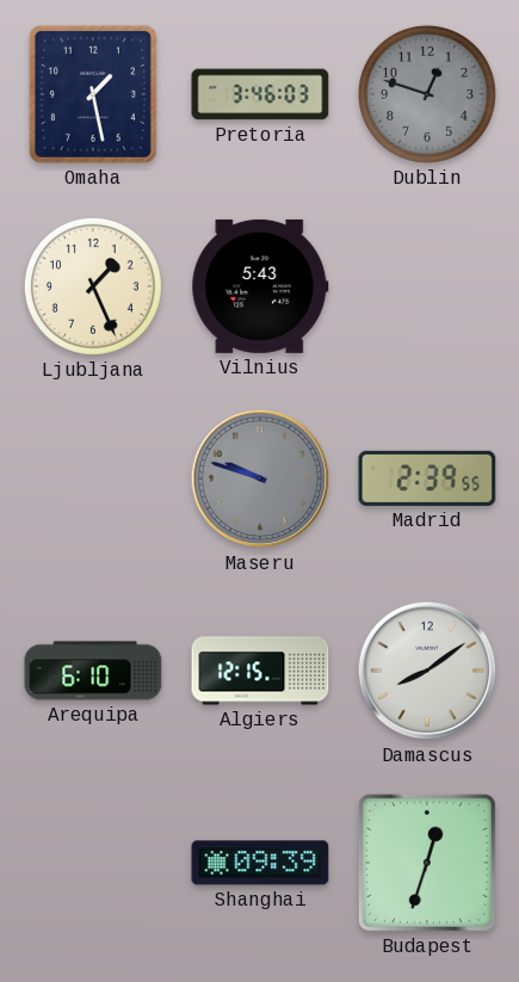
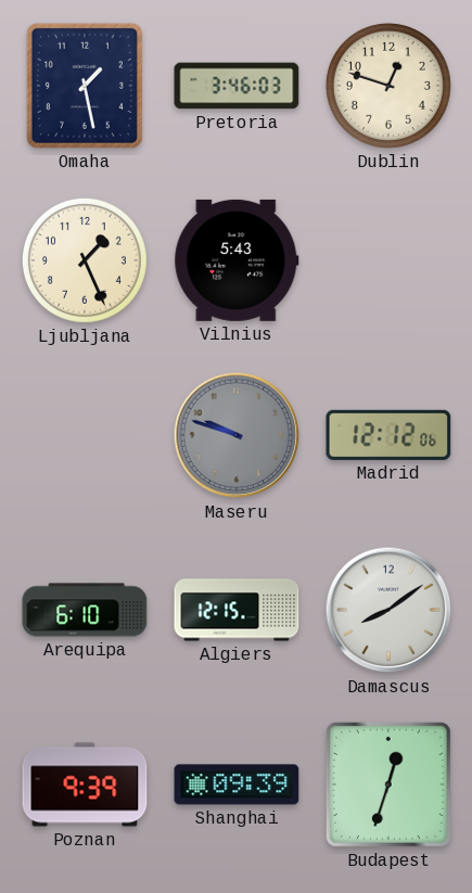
Dublin dial: grey -> cream (388, 86)
Madrid: 2:39 -> 12:12 (388, 435)
Poznan: none -> 9:39 (85, 784)
